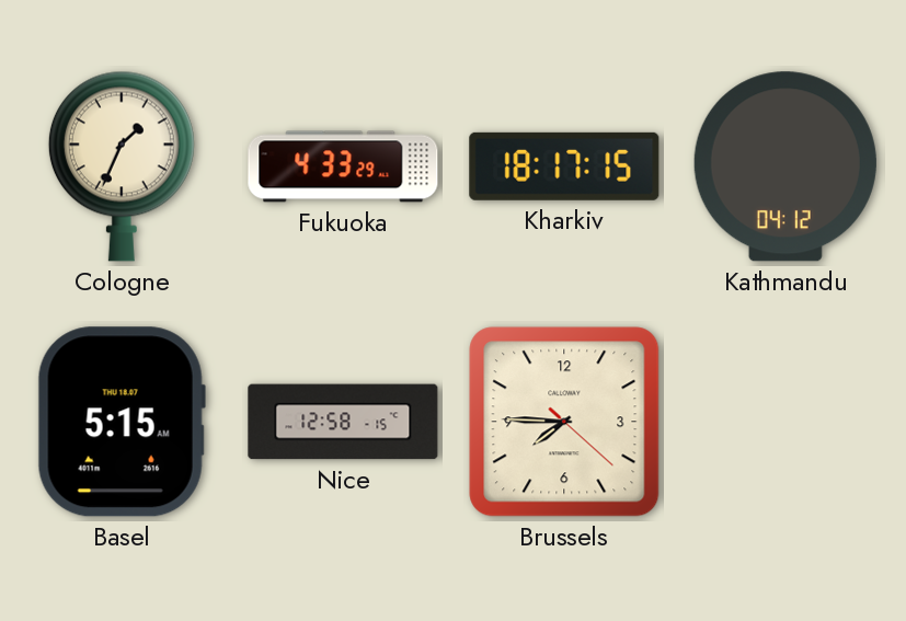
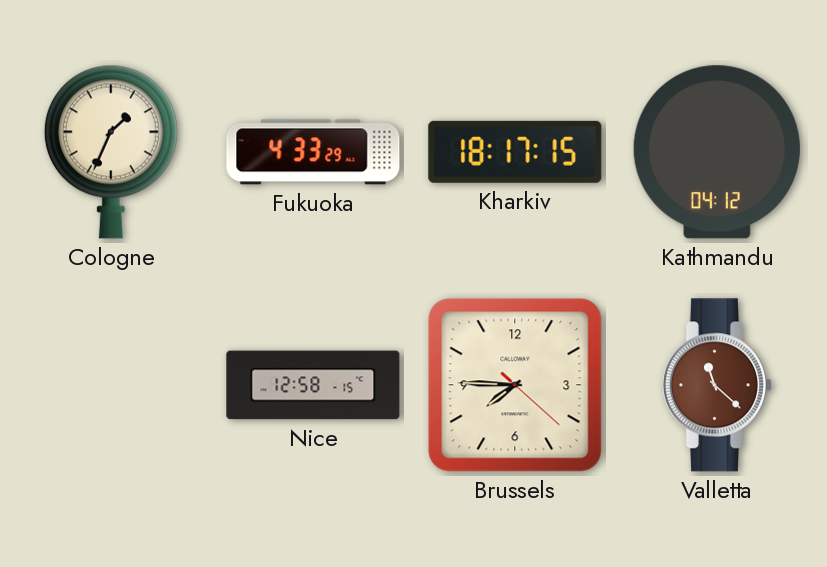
Basel: 5:15 -> none (122, 422)
Valletta: none -> 11:22 (717, 385)
